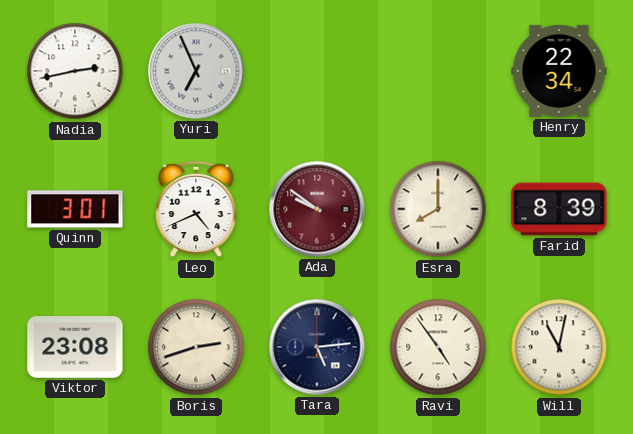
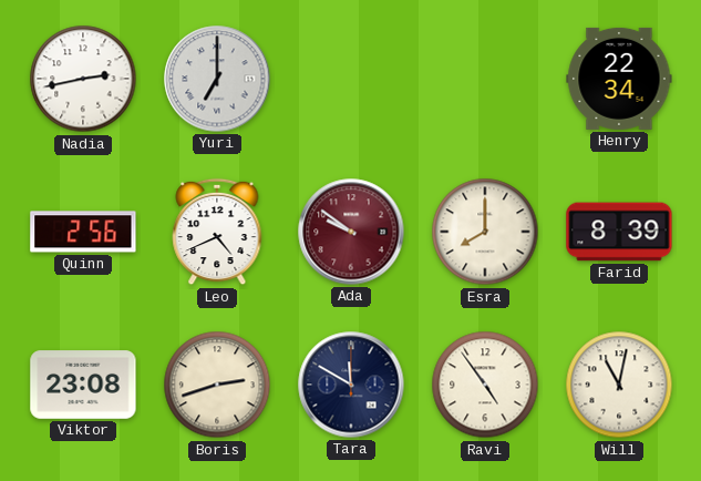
Yuri: 6:56 -> 7:00 (217, 79)
Quinn: 3:01 -> 2:56 (83, 232)
Tara: 5:14 -> 11:50 (351, 385)
